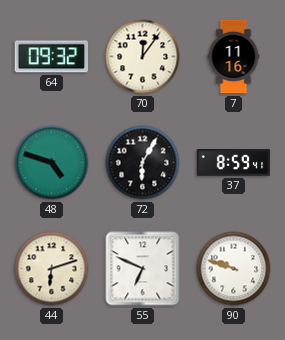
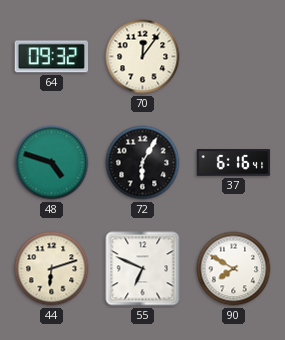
7: 11:16 -> none (234, 57)
37: 8:59 -> 6:16 (234, 163)
90: 9:48 -> 7:50 (234, 269)
